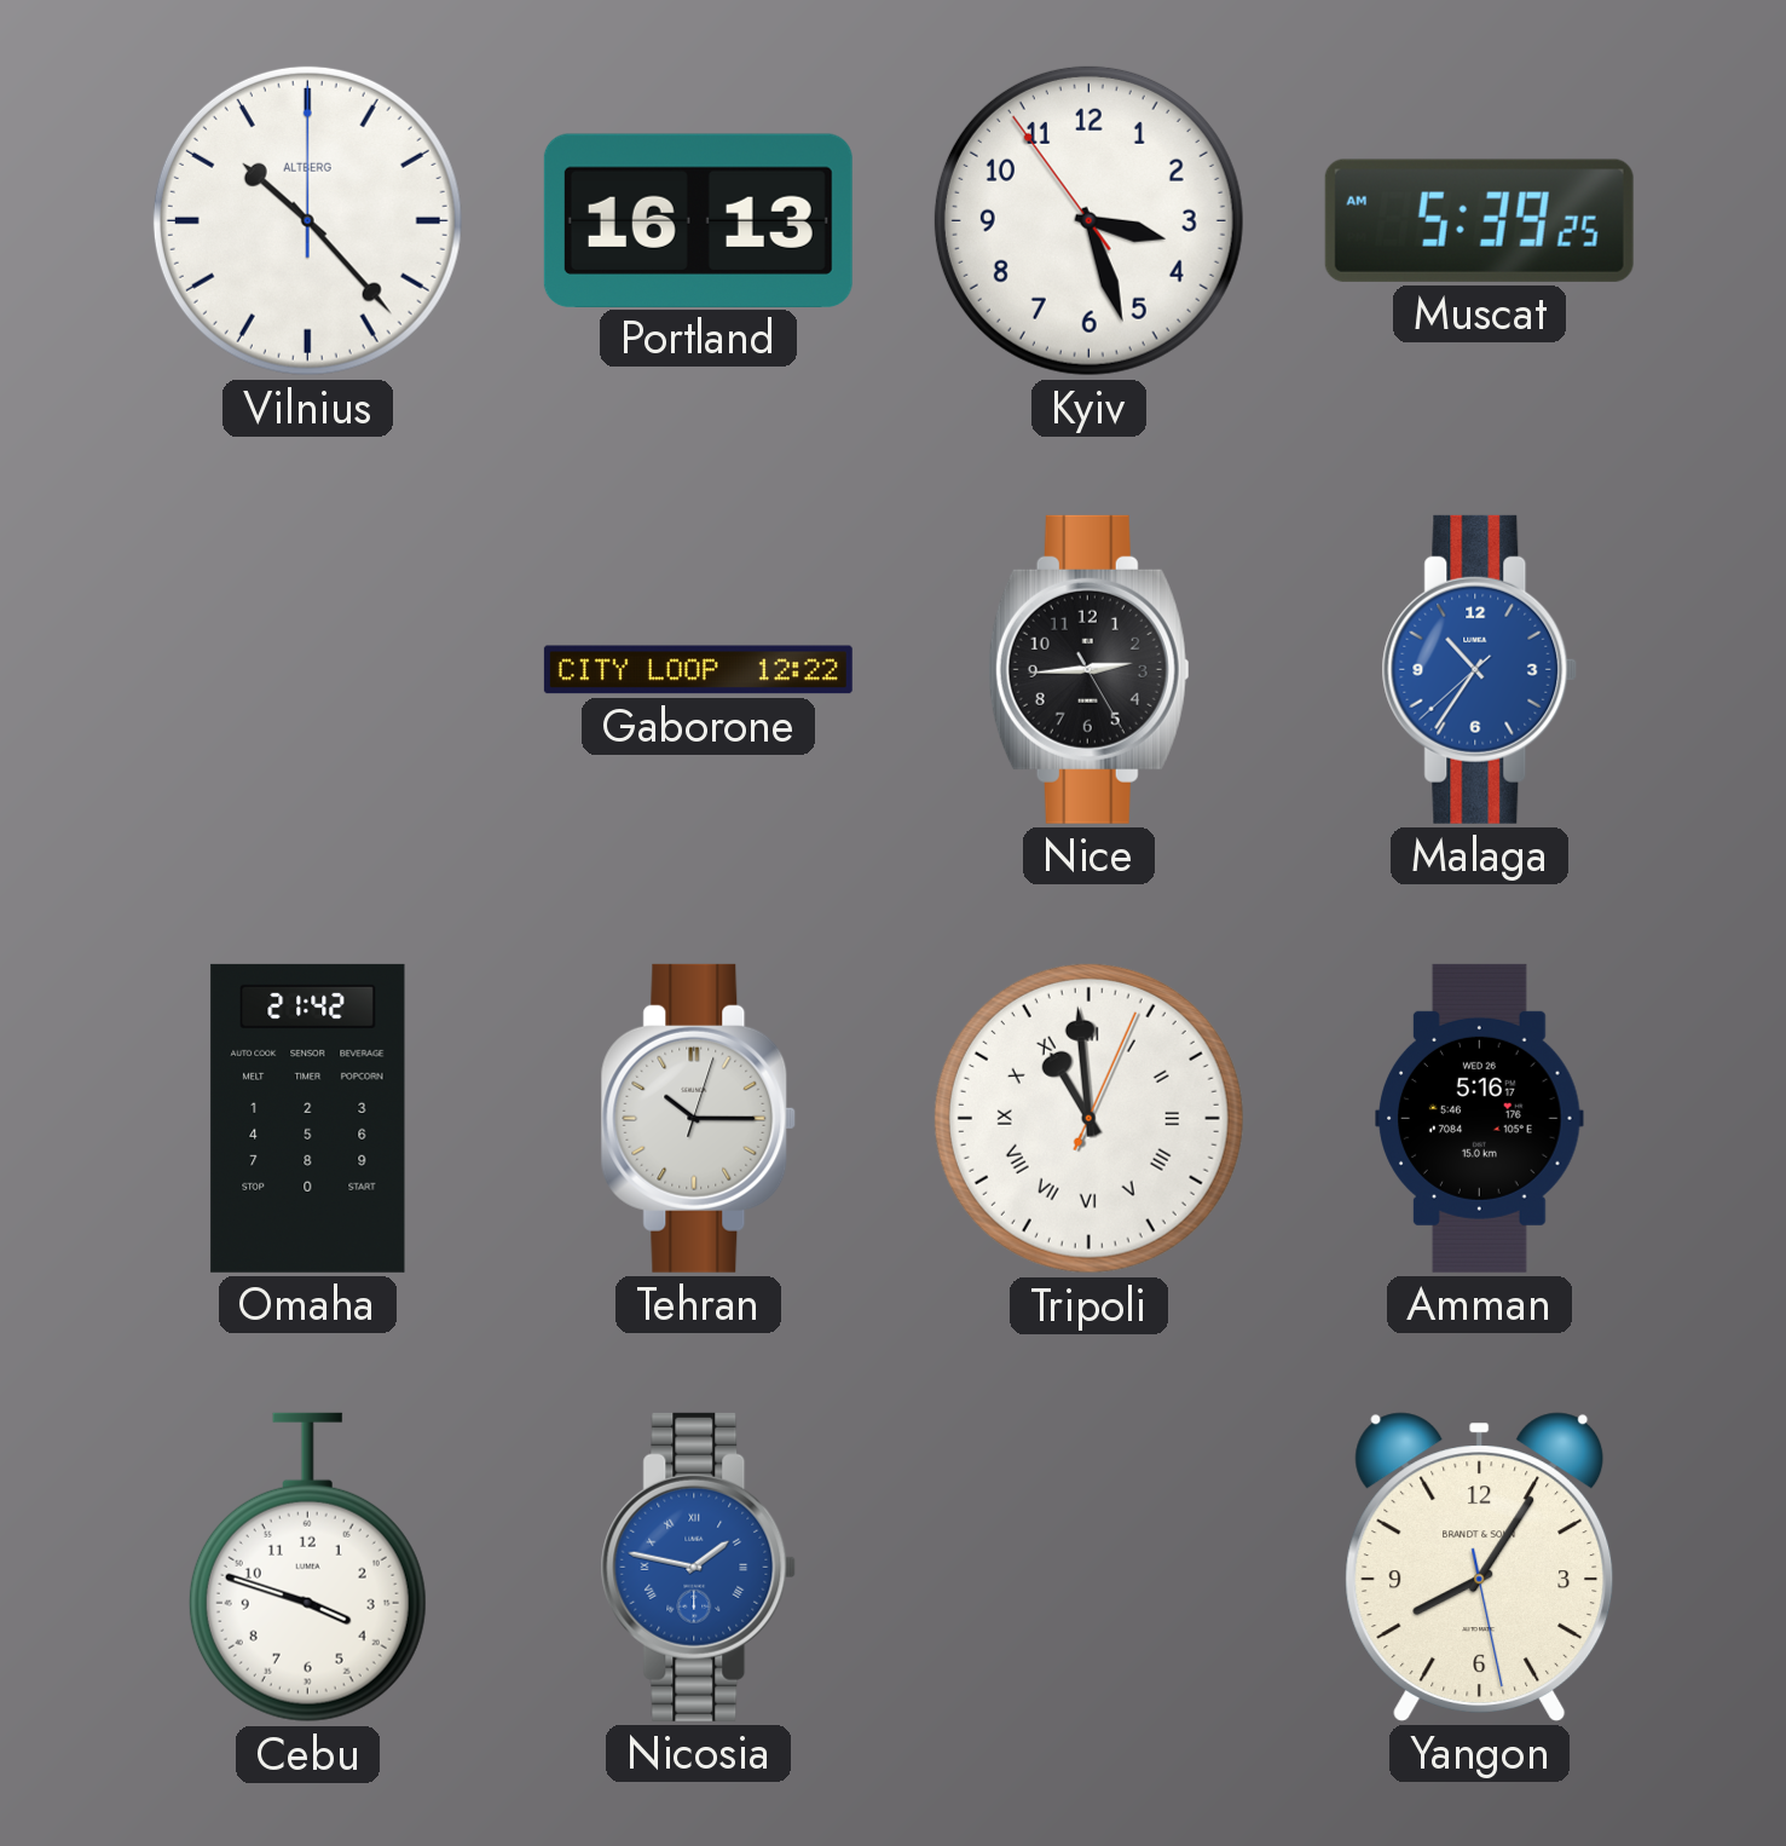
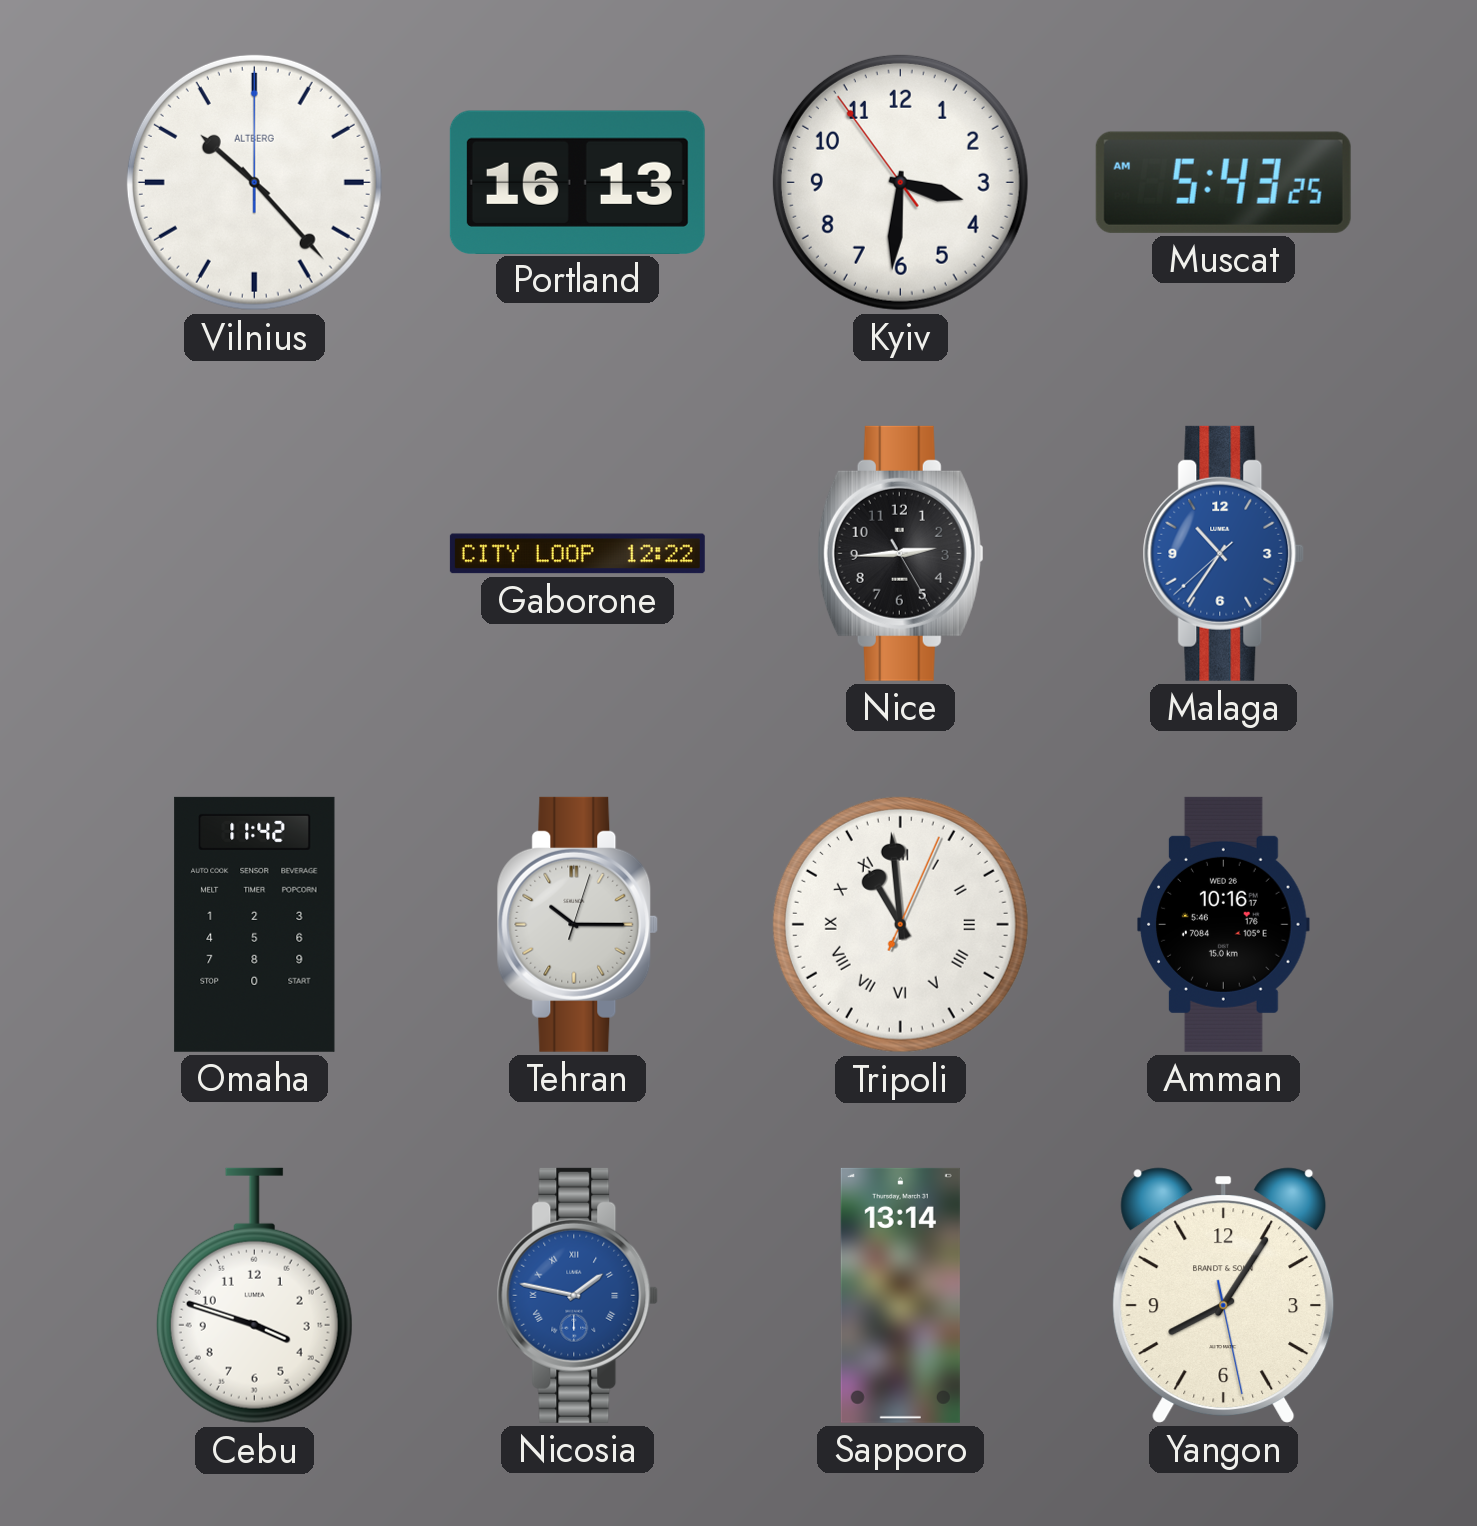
Kyiv: 3:26 -> 3:30 (900, 182)
Muscat: 5:39 -> 5:43 (1223, 182)
Omaha: 21:42 -> 11:42 (255, 924)
Amman: 5:16 -> 10:16 (1224, 924)
Sapporo: none -> 13:14 (900, 1295)
